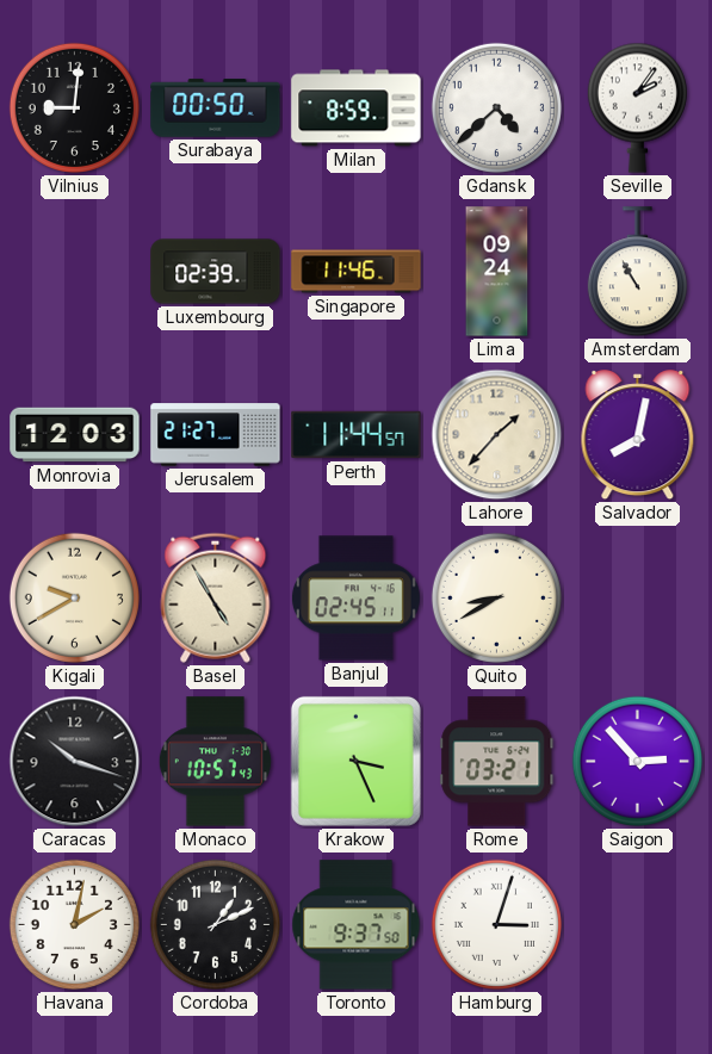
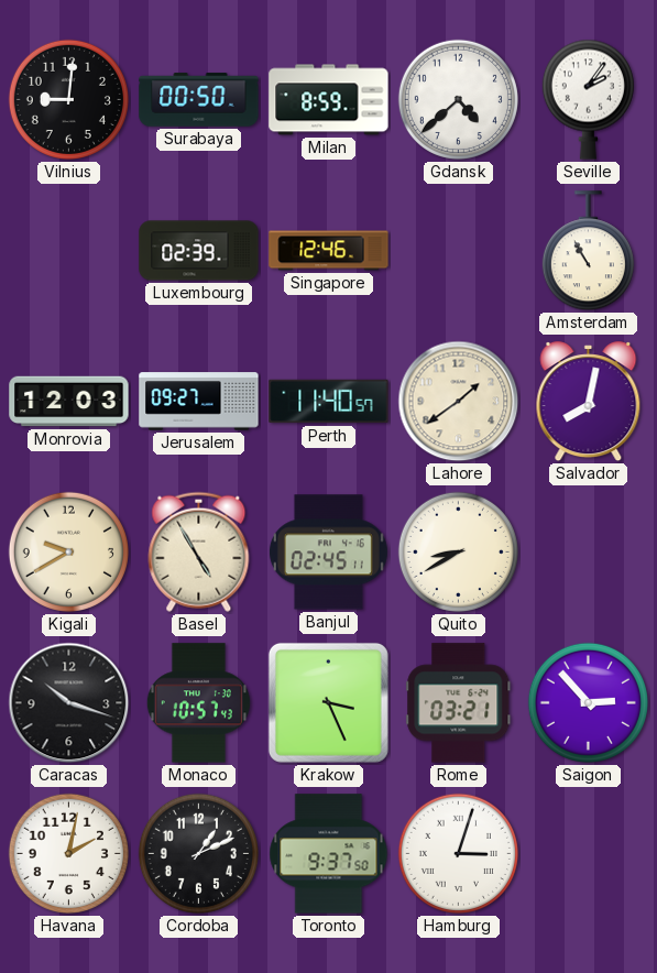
Singapore: 11:46 -> 12:46 (329, 251)
Lima: 09:24 -> none (497, 272)
Jerusalem: 21:27 -> 09:27 (199, 402)
Perth: 11:44 -> 11:40 (329, 402)
Lahore: 1:37 -> 1:39 (459, 402)
